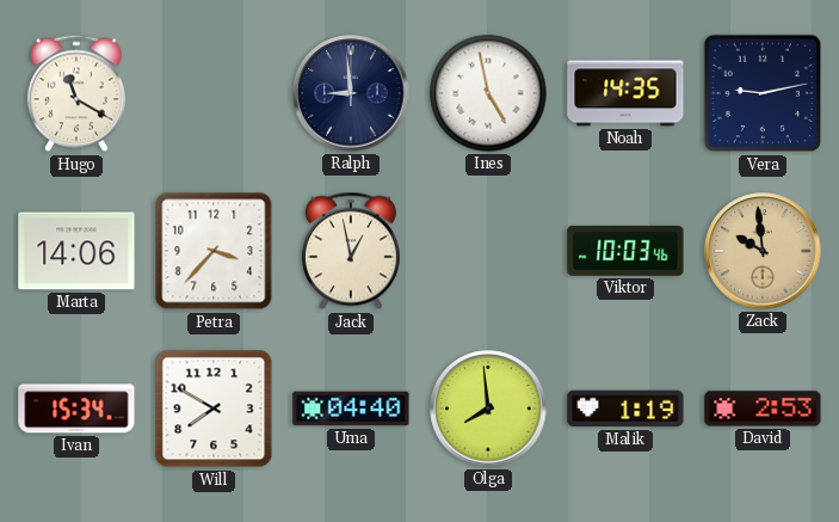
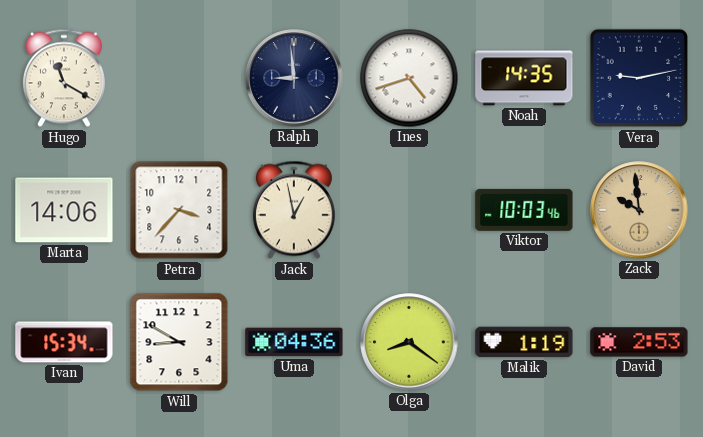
Ines: 4:58 -> 4:42 (409, 78)
Will: 7:50 -> 8:50 (179, 342)
Uma: 04:40 -> 04:36 (294, 342)
Olga: 7:59 -> 8:21 (409, 342)
